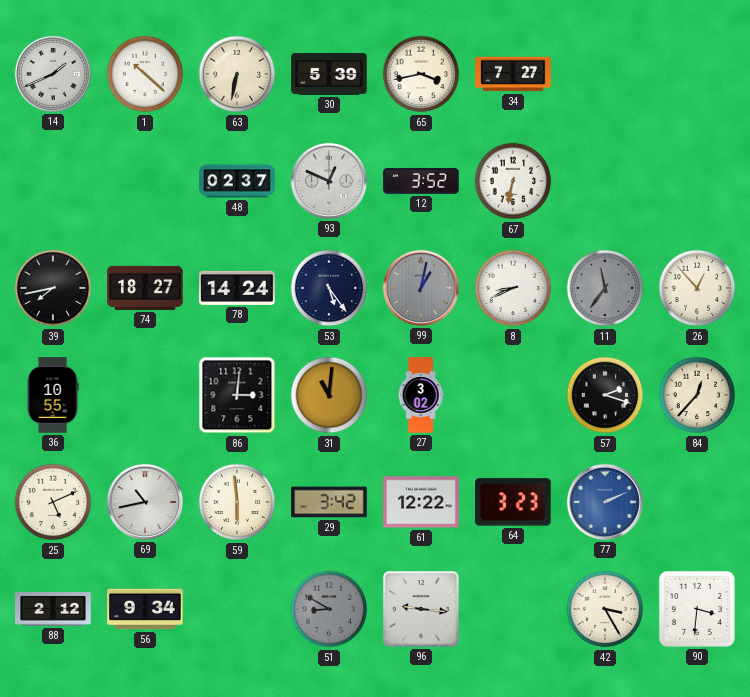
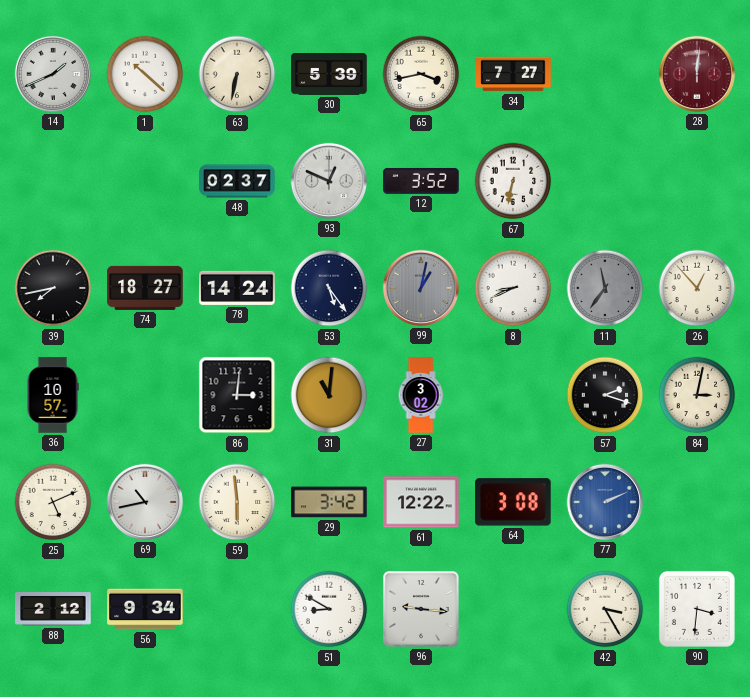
28: none -> 12:01 (697, 74)
36: 10:55 -> 10:57 (53, 395)
84: 12:37 -> 3:02 (697, 395)
64: 3:23 -> 3:08 (513, 502)
51 dial: grey -> white (329, 609)
